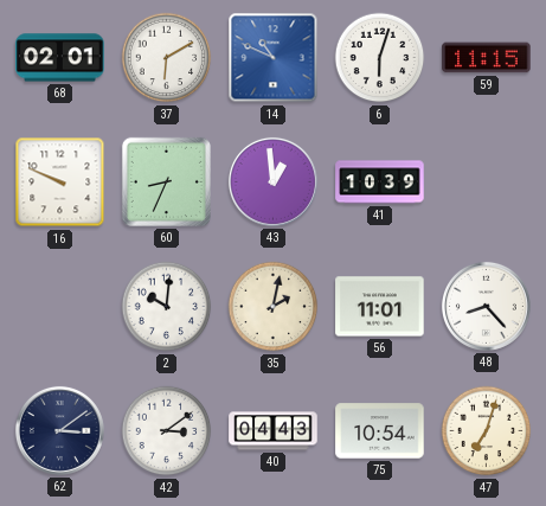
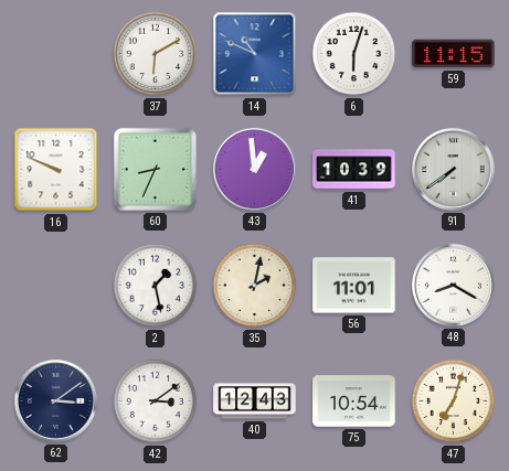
68: 02:01 -> none (60, 58)
91: none -> 7:39 (453, 169)
2: 10:01 -> 1:28 (156, 286)
48: 8:23 -> 8:20 (453, 285)
40: 04:43 -> 12:43 (255, 402)
